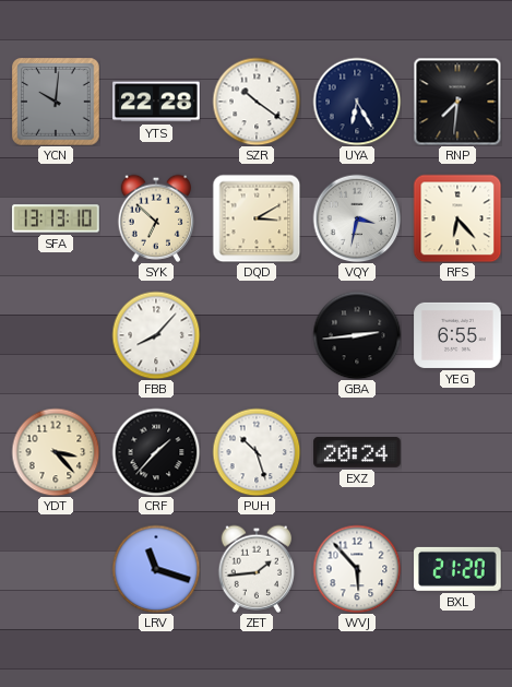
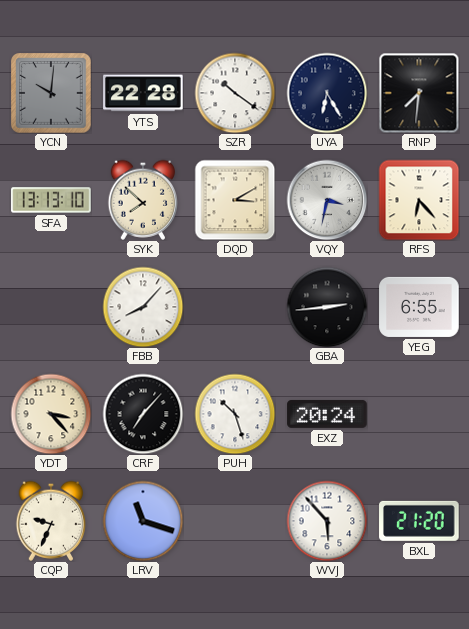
SYK: 6:52 -> 7:52 (143, 200)
CRF: 1:37 -> 7:07 (143, 414)
CQP: none -> 9:34 (51, 521)
ZET: 1:44 -> none (257, 569)
